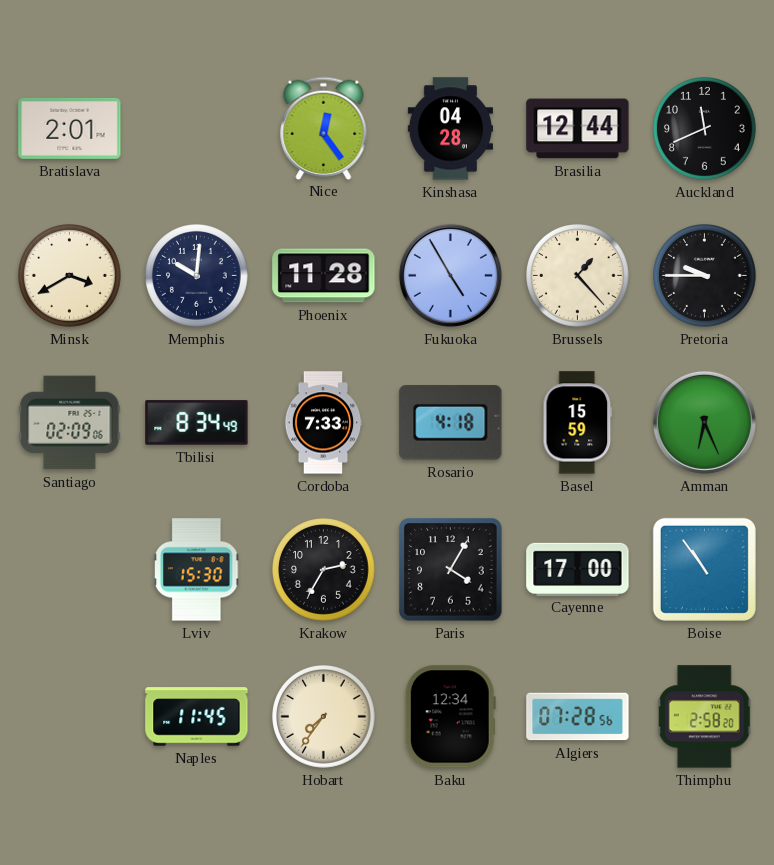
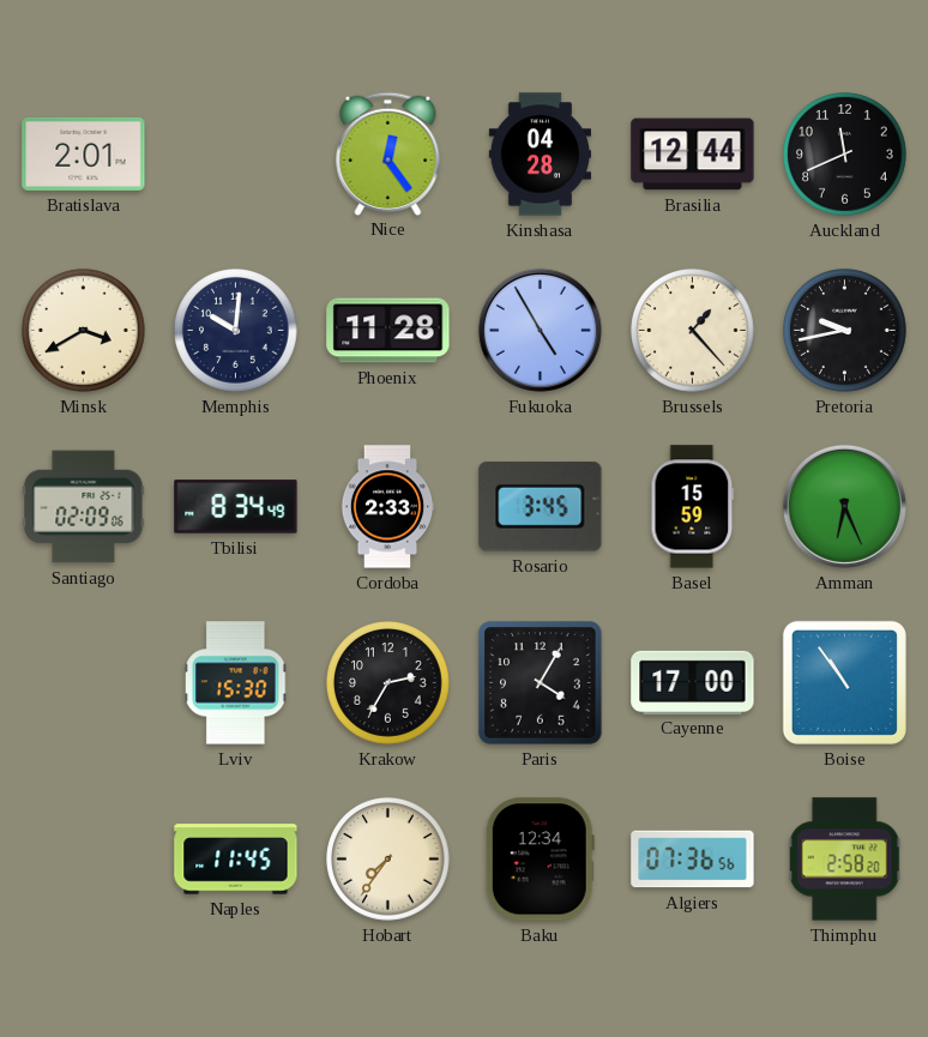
Pretoria: 9:45 -> 9:43 (845, 331)
Cordoba: 7:33 -> 2:33 (387, 507)
Rosario: 4:18 -> 3:45 (541, 507)
Algiers: 07:28 -> 07:36 (693, 860)
